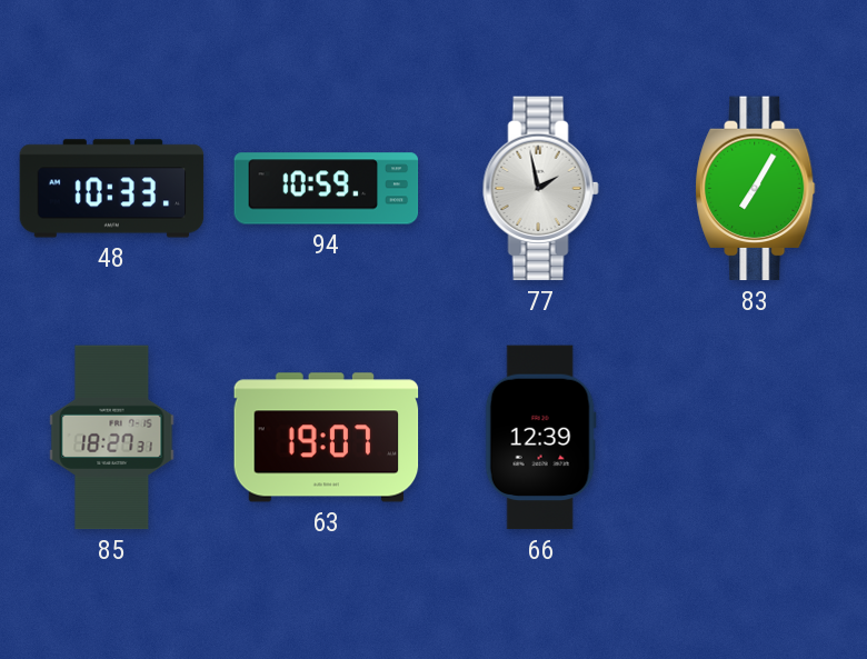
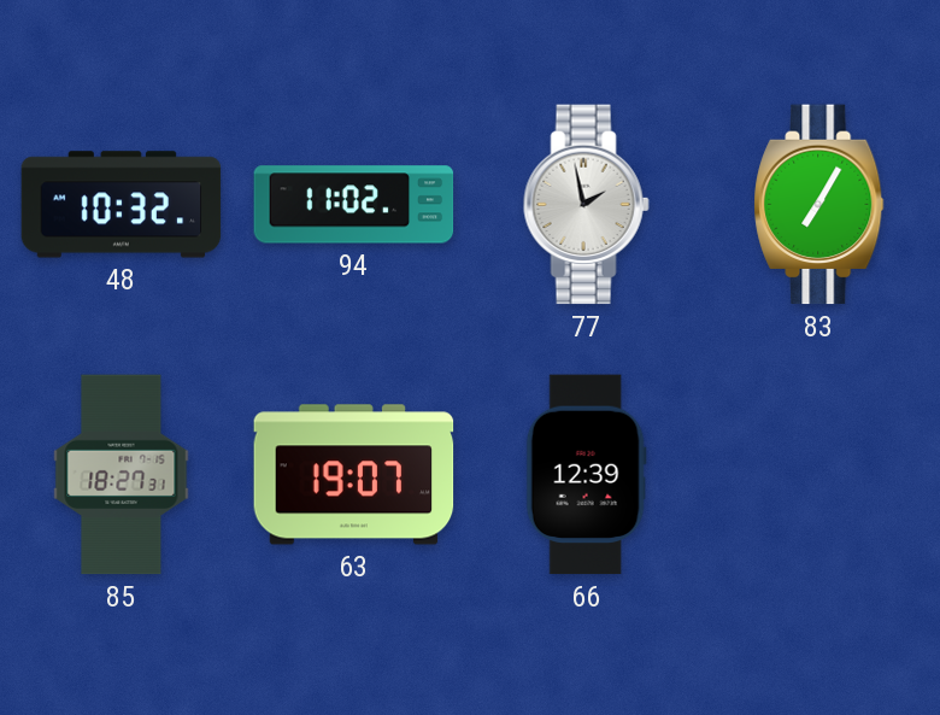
48: 10:33 -> 10:32 (122, 205)
94: 10:59 -> 11:02 (354, 205)
